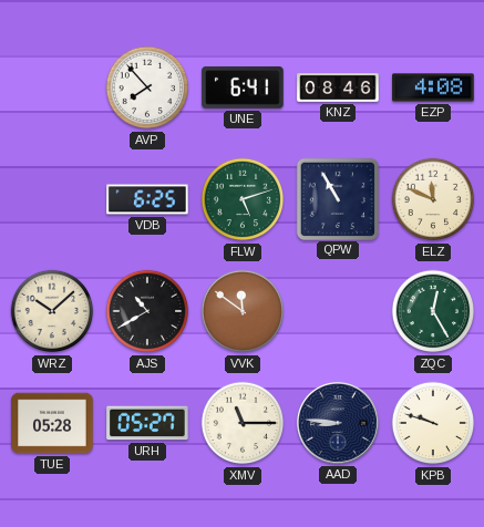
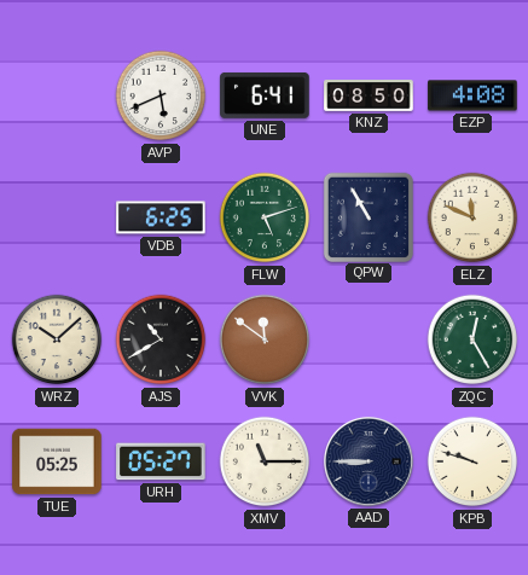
AVP: 7:53 -> 5:41 (161, 95)
KNZ: 08:46 -> 08:50 (369, 95)
TUE: 05:28 -> 05:25 (57, 461)
AAD: 8:46 -> 8:45 (369, 461)
